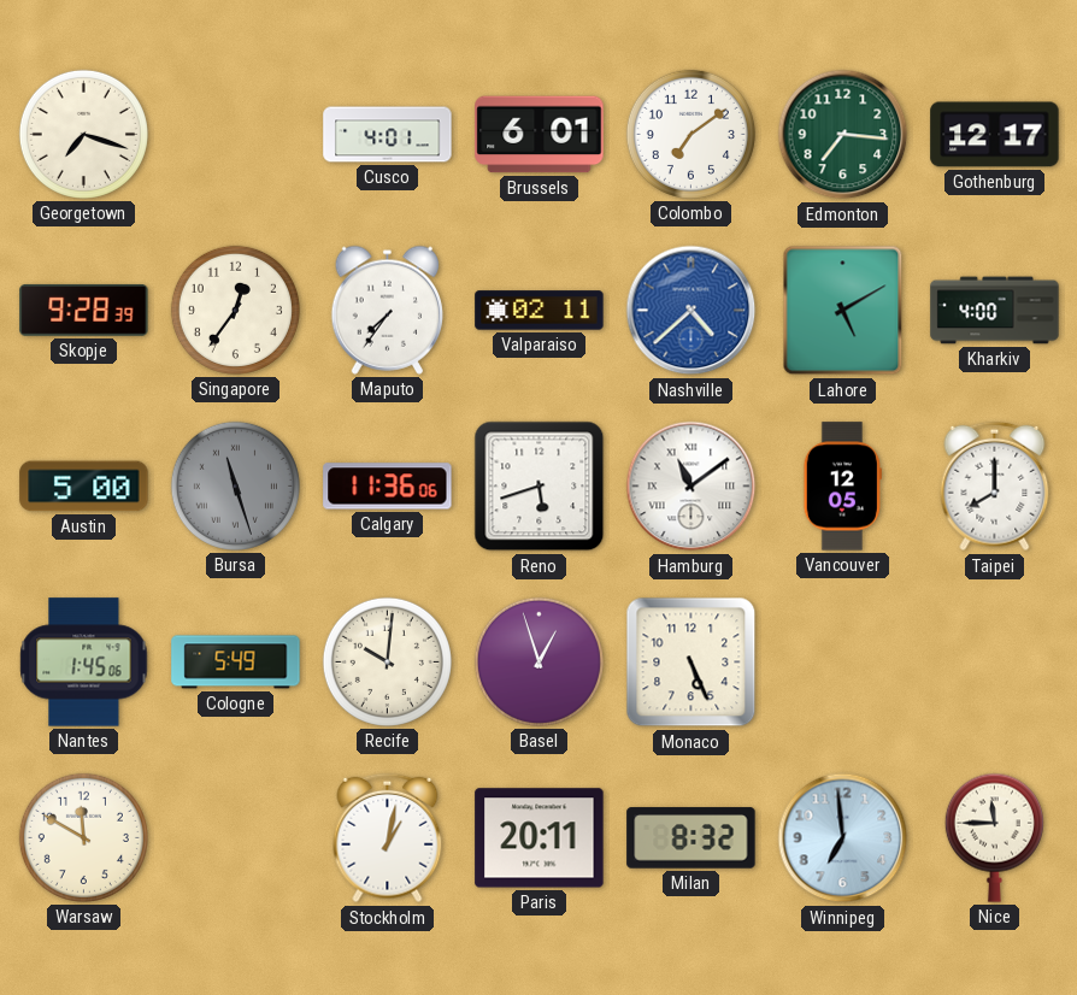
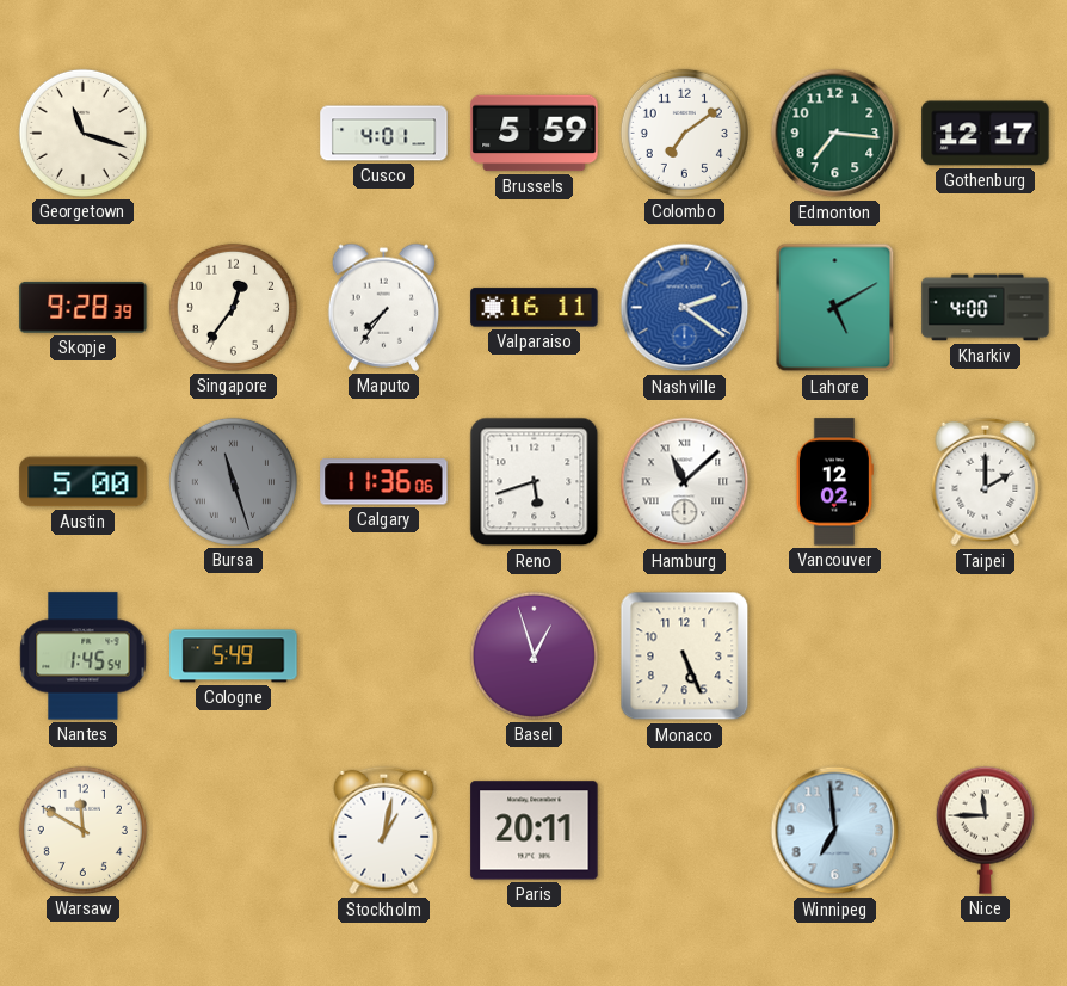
Georgetown: 7:18 -> 11:18 (82, 133)
Brussels: 6:01 -> 5:59 (535, 134)
Valparaiso: 02:11 -> 16:11 (535, 308)
Nashville: 4:38 -> 2:21 (685, 308)
Hamburg: 11:09 -> 11:08 (685, 482)
Vancouver: 12:05 -> 12:02 (834, 482)
Taipei: 8:00 -> 2:00 (986, 482)
Nantes: 1:45:06 -> 1:45:54 (84, 657)
Recife: 10:01 -> none (387, 661)
Milan: 8:32 -> none (691, 838)
